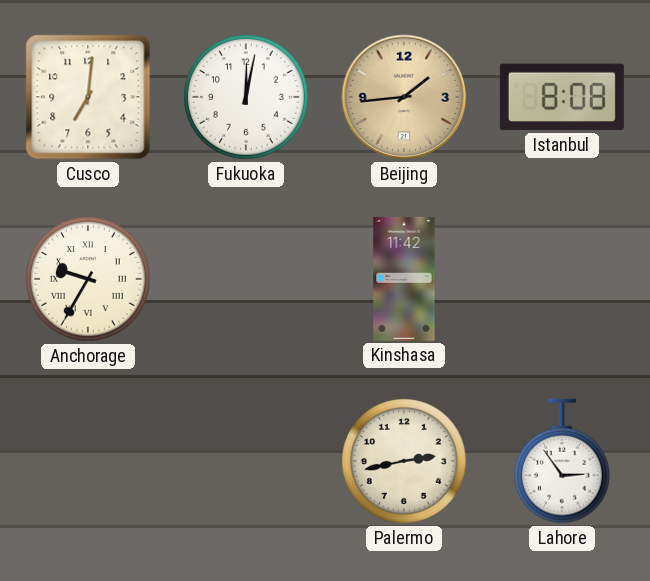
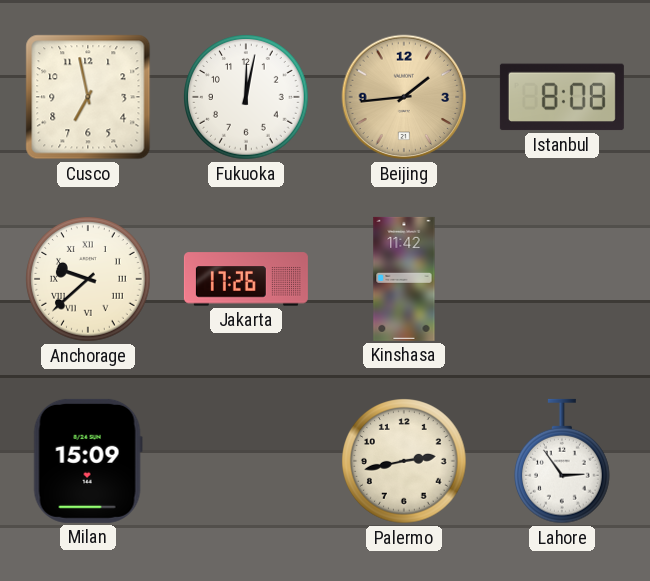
Cusco: 7:01 -> 6:58 (88, 97)
Anchorage: 9:35 -> 9:38 (88, 279)
Jakarta: none -> 17:26 (246, 279)
Milan: none -> 15:09 (88, 461)
